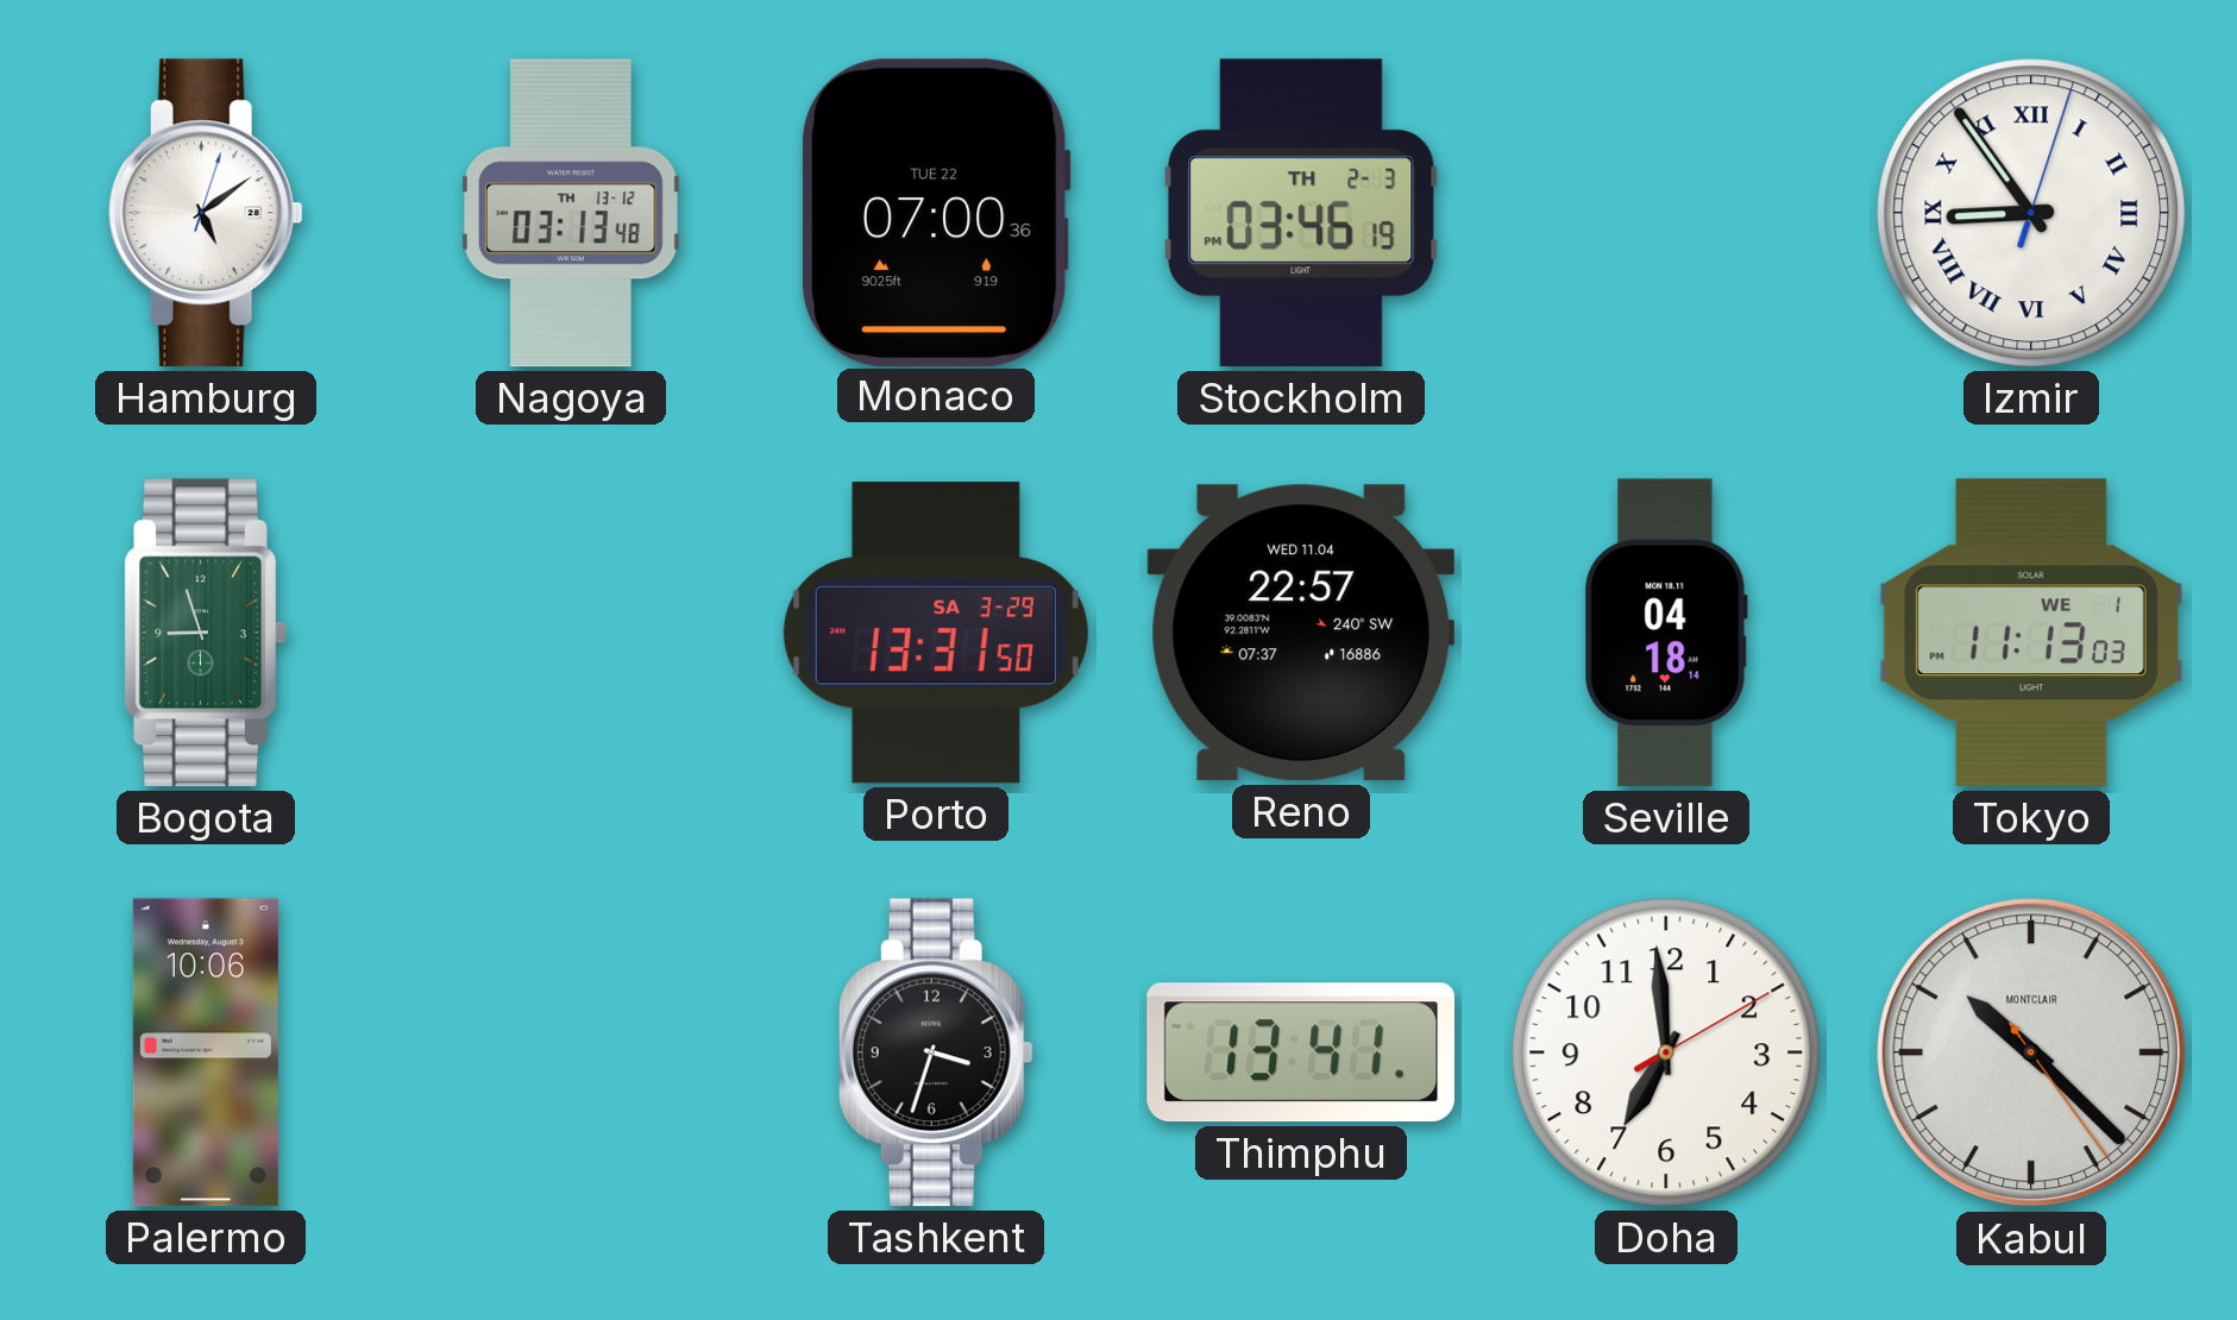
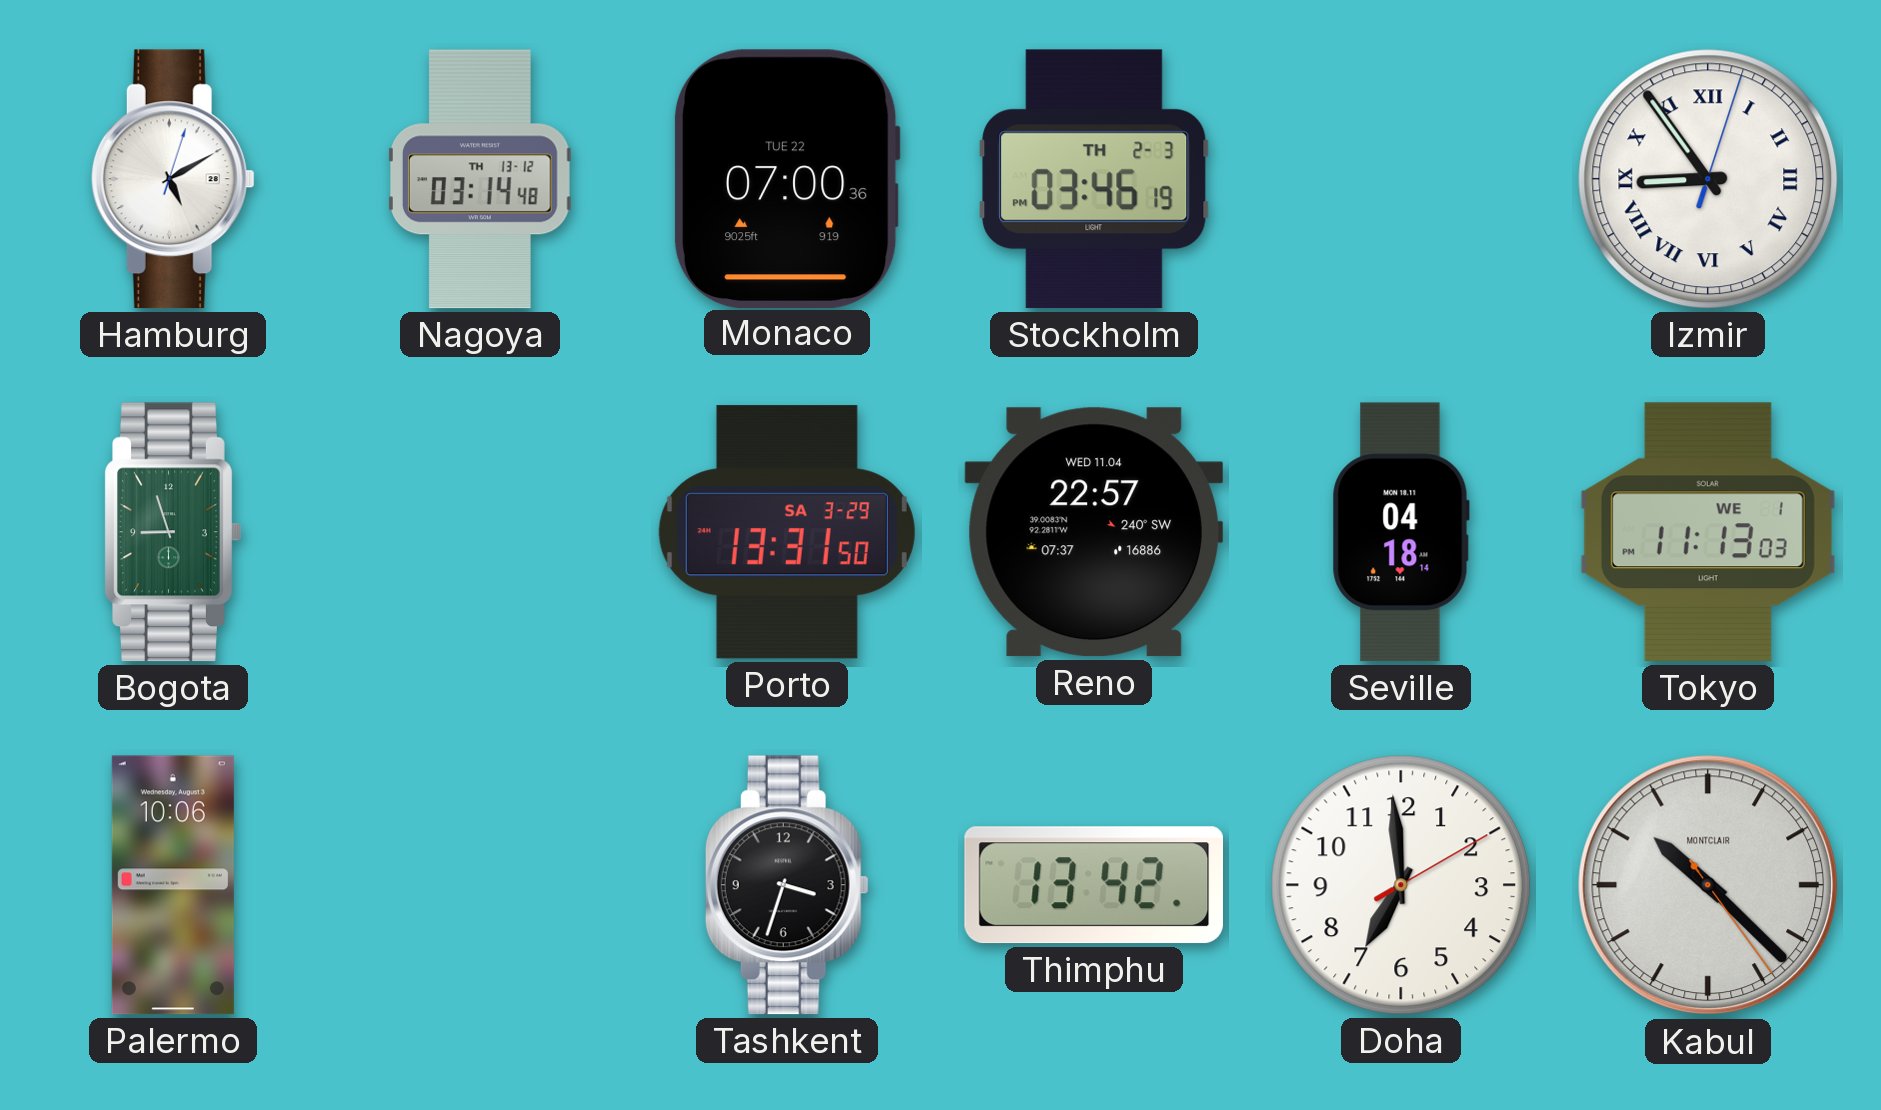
Hamburg: 5:09 -> 5:10 (173, 179)
Nagoya: 03:13 -> 03:14 (480, 179)
Thimphu: 13:41 -> 13:42 (1093, 885)
